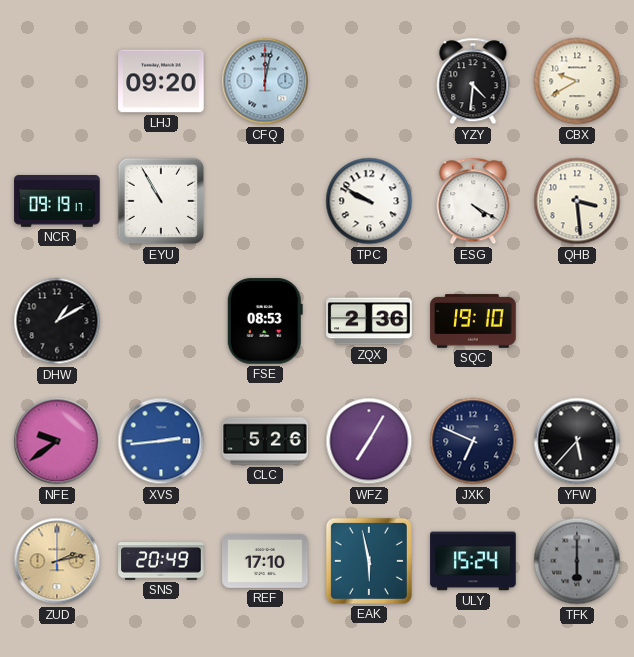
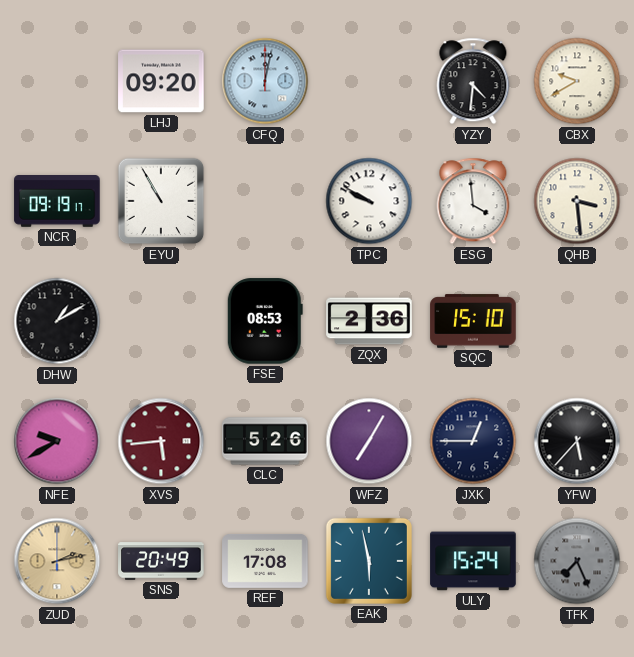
ESG: 4:20 -> 3:59 (473, 201)
SQC: 19:10 -> 15:10 (473, 321)
NFE: 9:39 -> 9:40 (57, 441)
XVS: 2:44 -> 5:44 (161, 441)
XVS dial: blue -> burgundy (161, 441)
JXK: 6:49 -> 12:45 (473, 441)
REF: 17:10 -> 17:08 (265, 561)
TFK: 6:00 -> 7:26 (577, 561)
